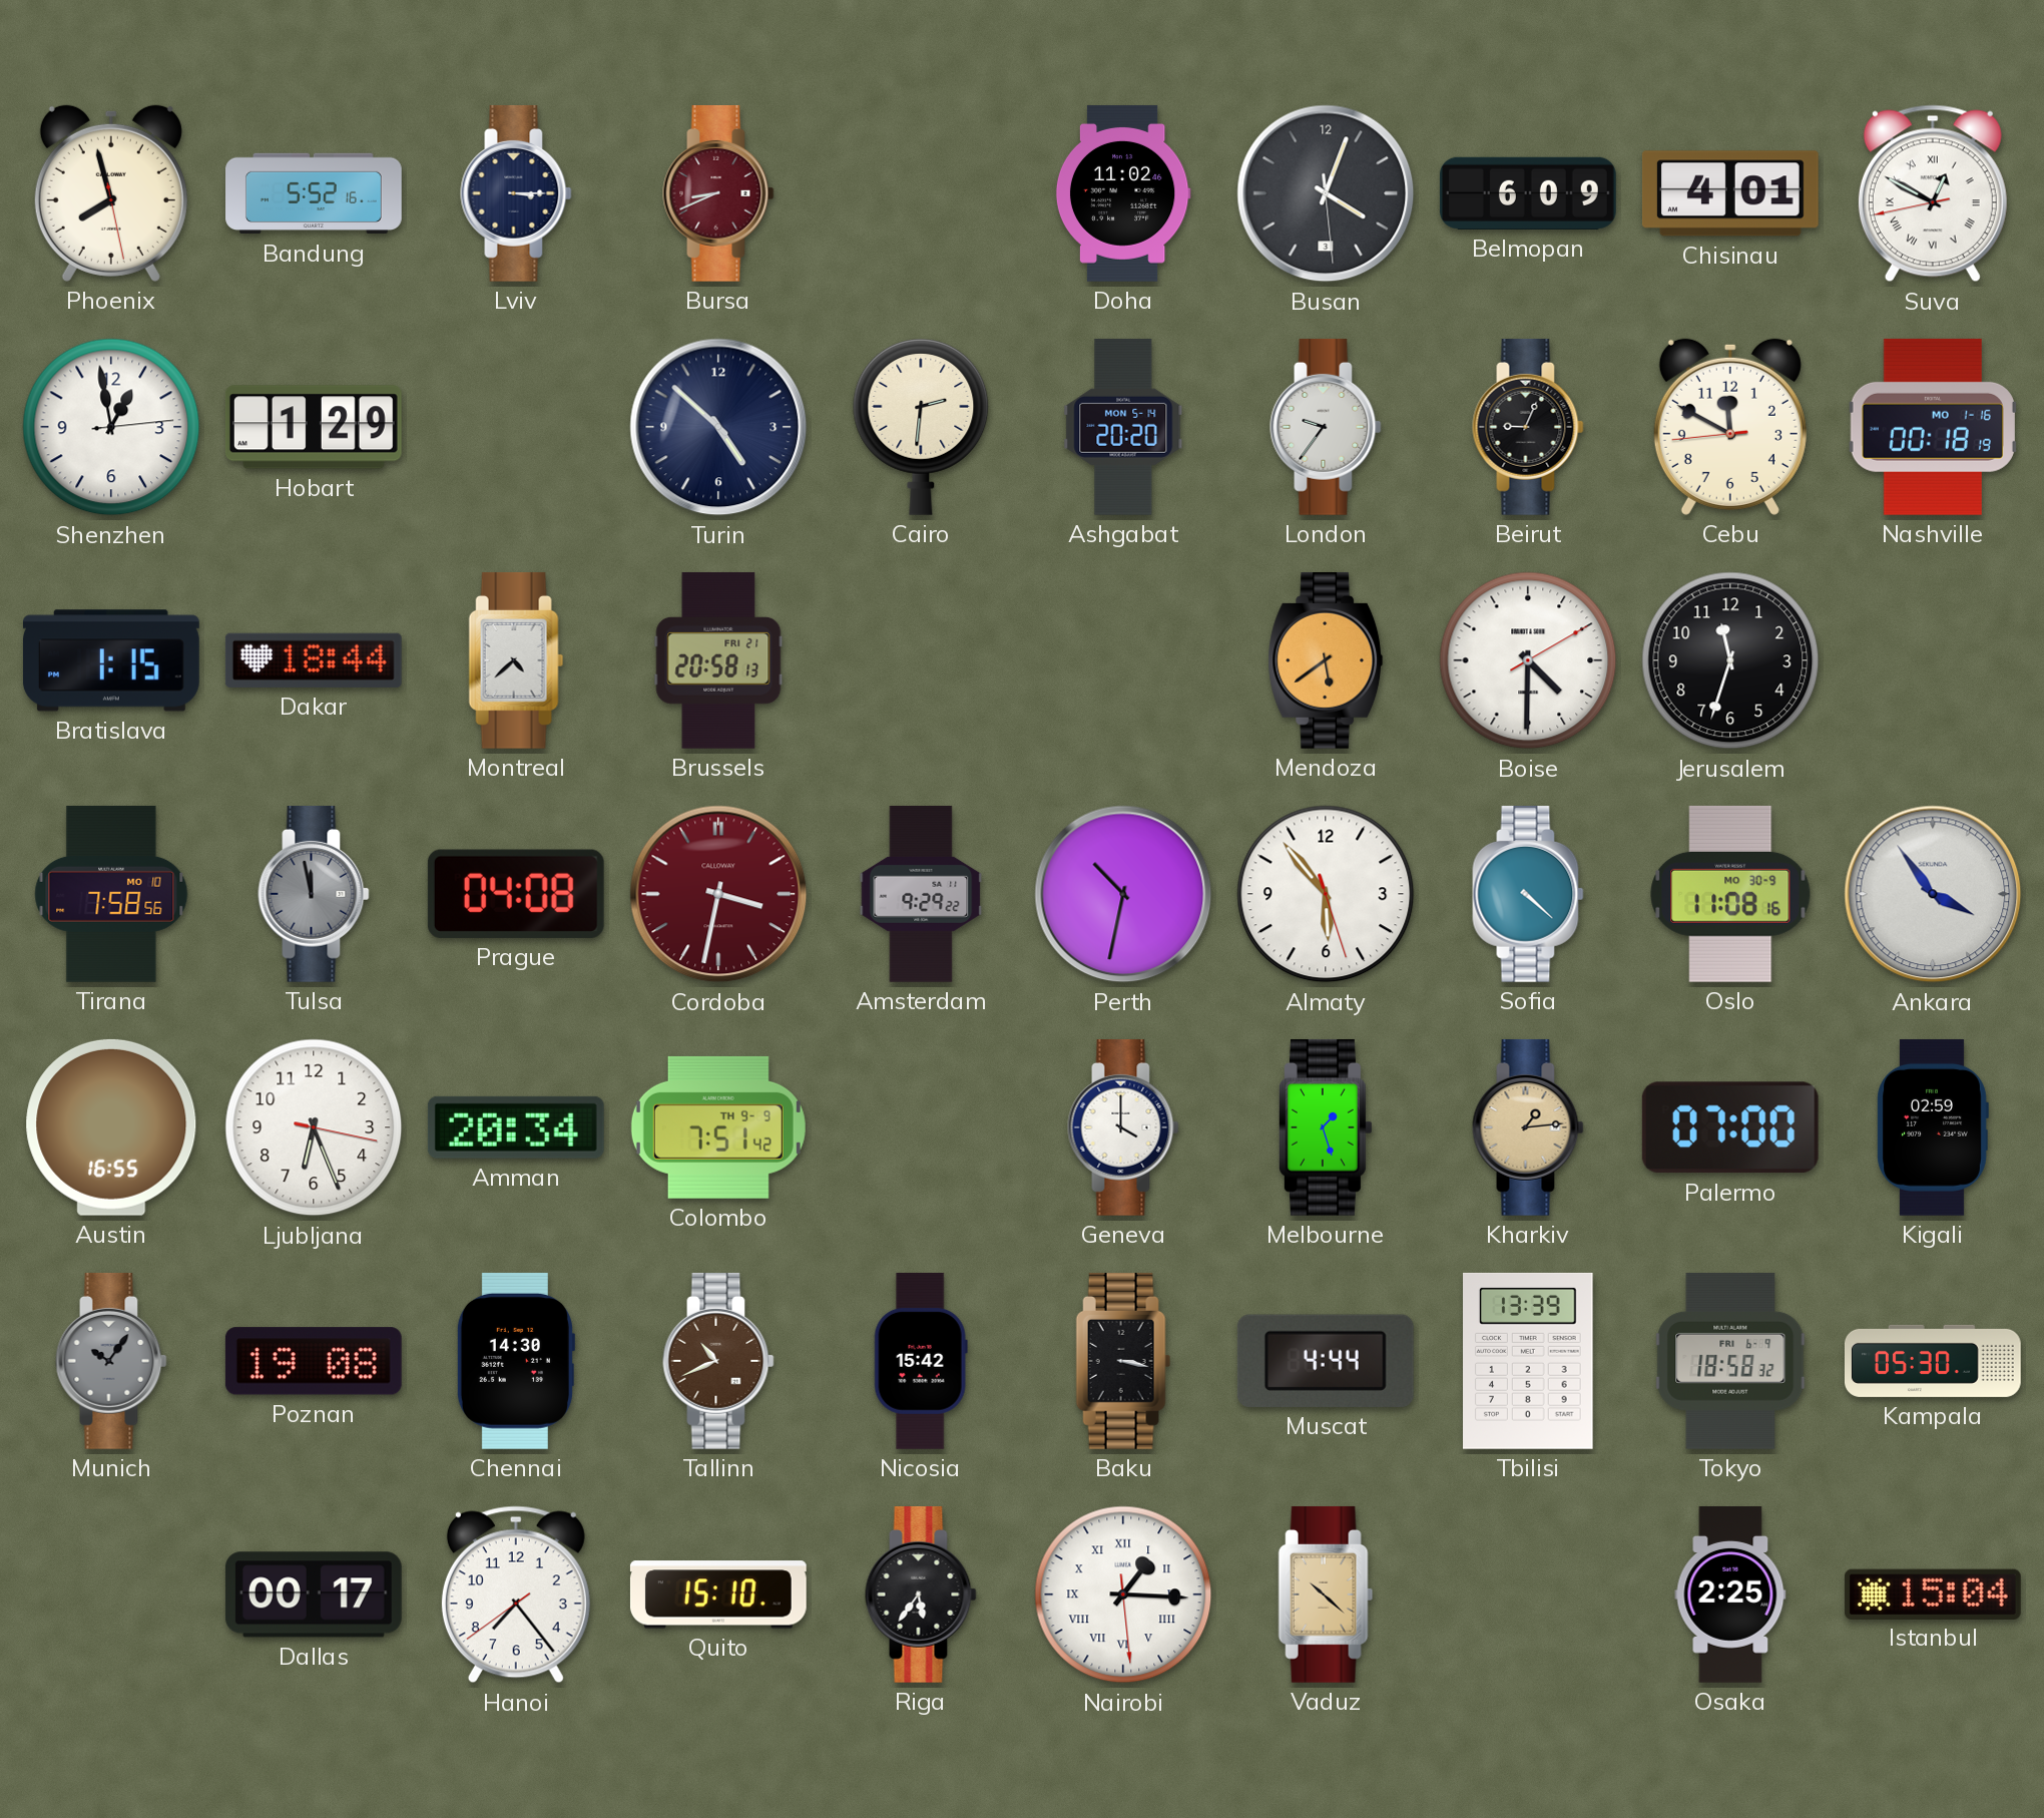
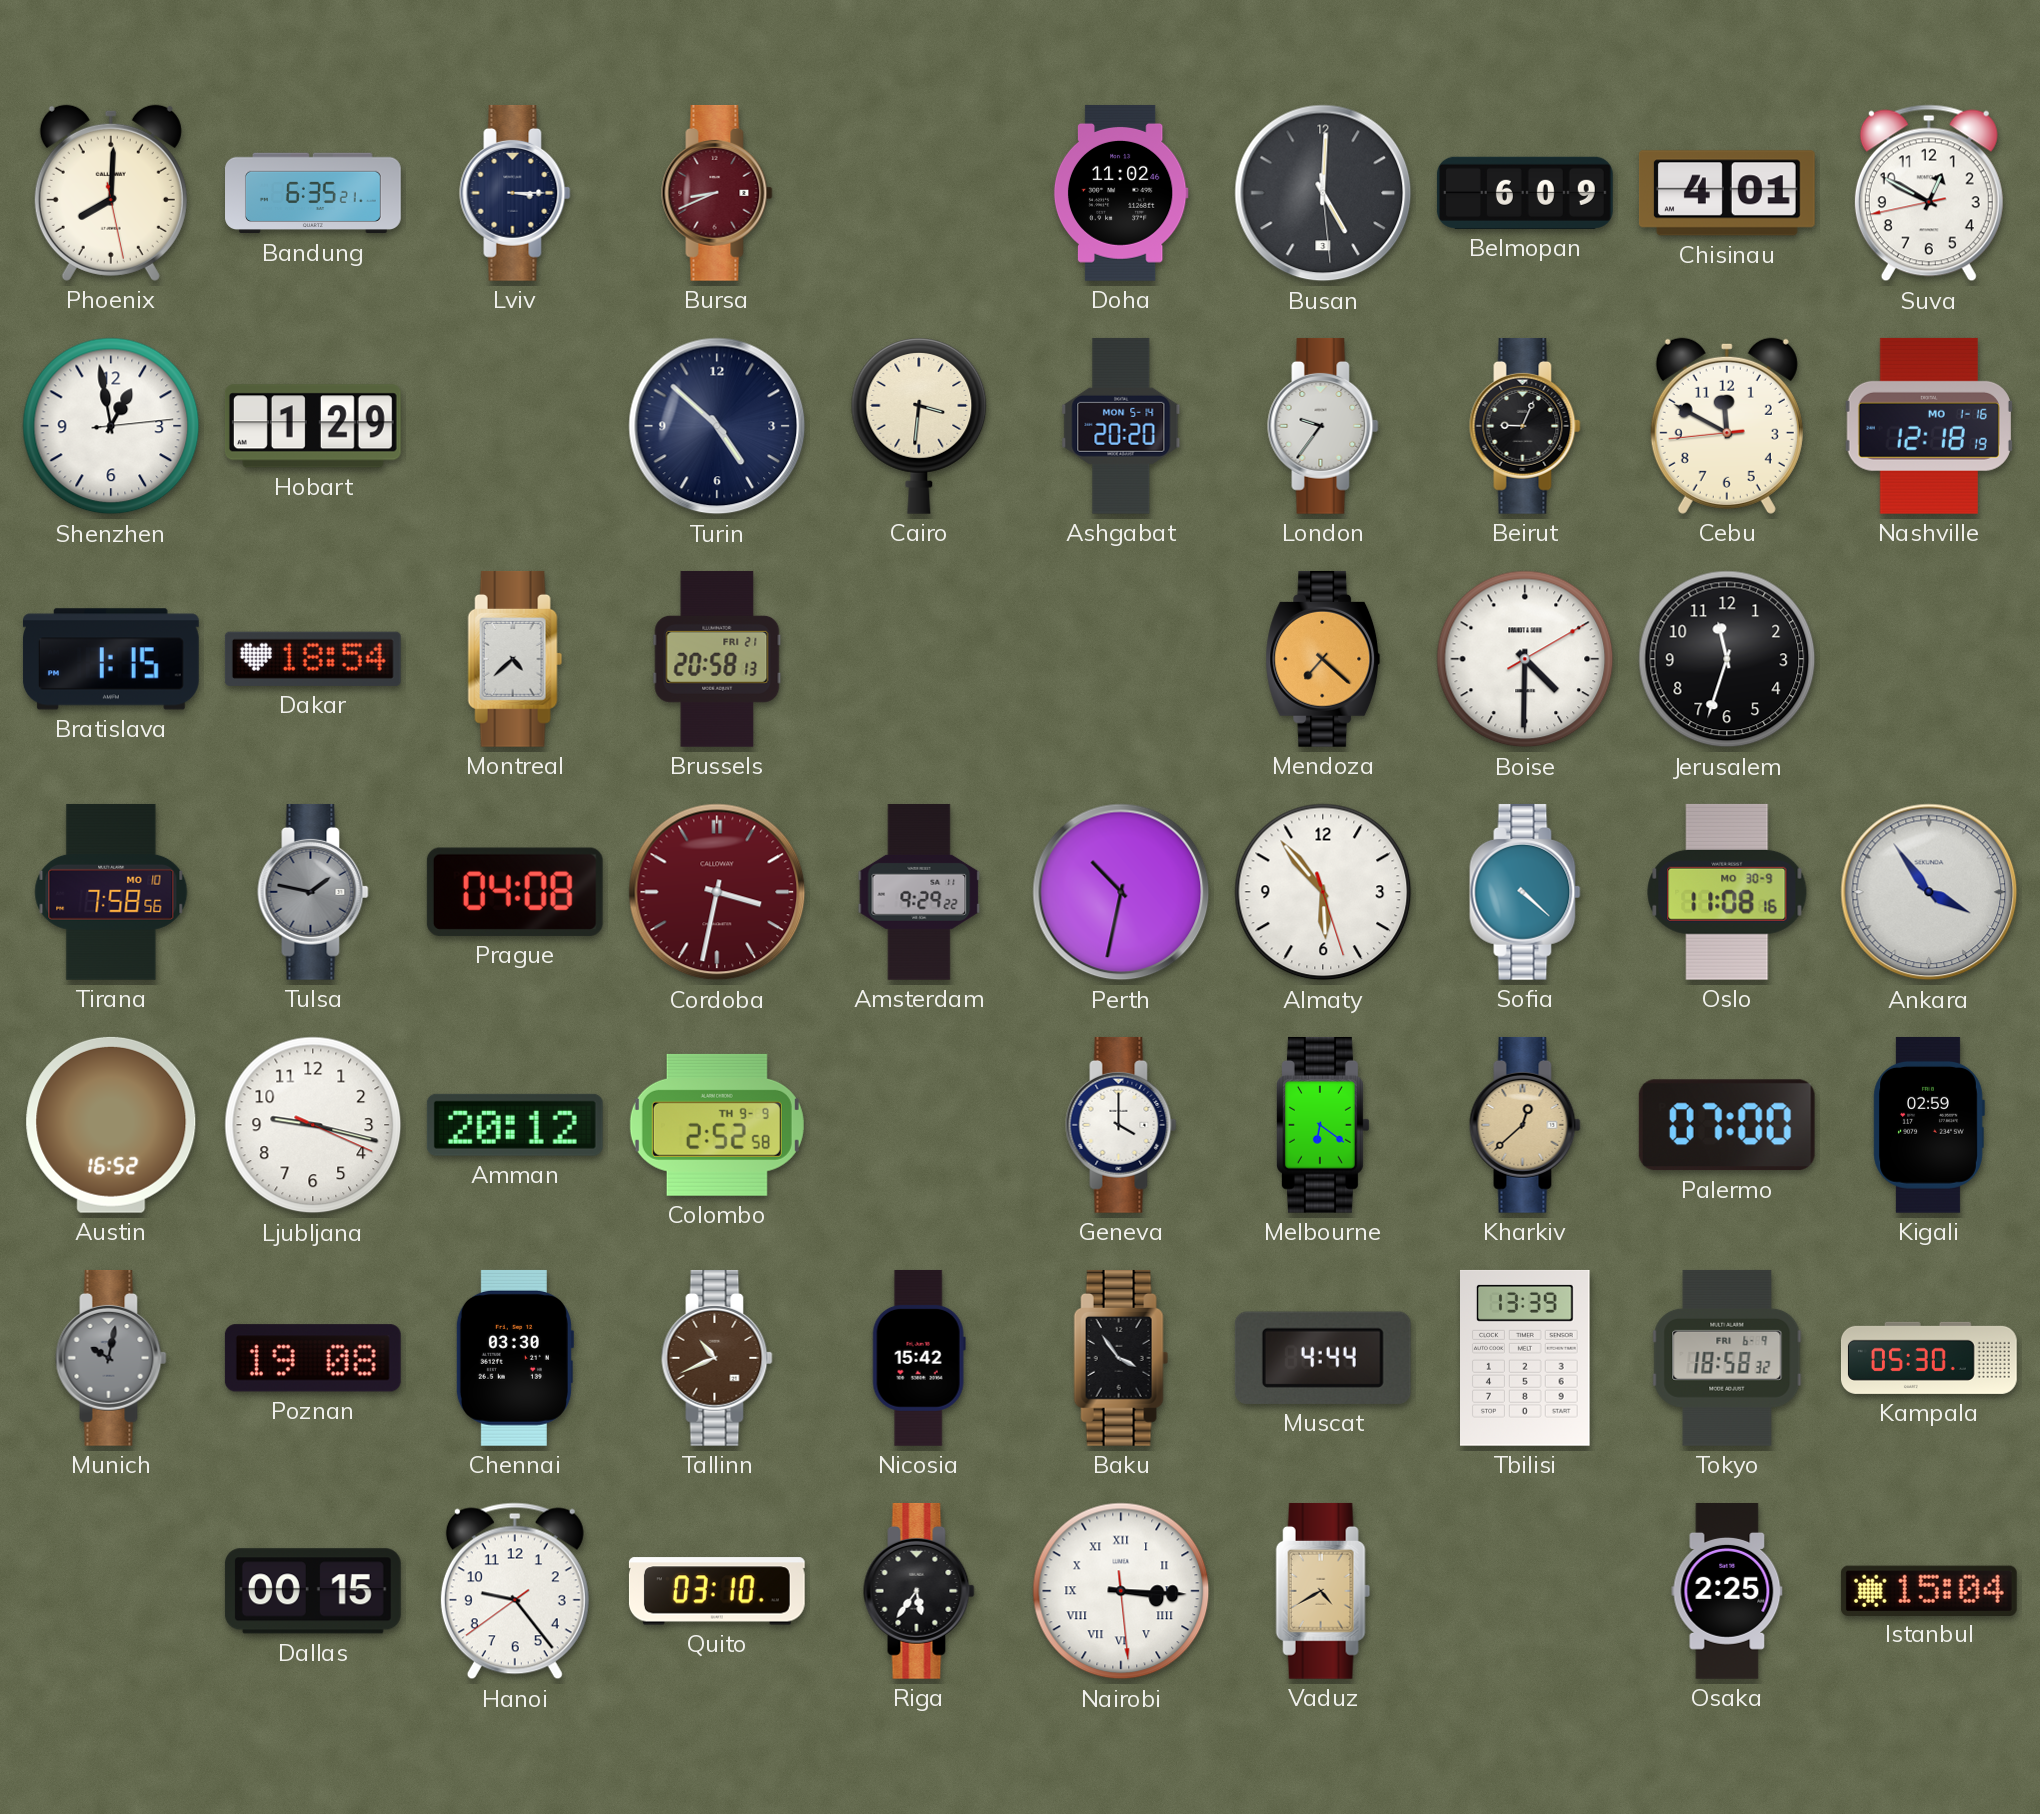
Phoenix: 7:57 -> 8:00 (111, 193)
Bandung: 5:52 -> 6:35 (314, 193)
Busan: 4:03 -> 5:00 (1323, 193)
Suva numerals: Roman -> Arabic (1929, 193)
Cairo: 2:31 -> 3:31 (919, 426)
Nashville: 00:18 -> 12:18 (1929, 426)
Dakar: 18:44 -> 18:54 (313, 659)
Mendoza: 5:39 -> 7:22 (1323, 659)
Tulsa: 11:58 -> 1:47 (313, 892)
Austin: 16:55 -> 16:52 (111, 1125)
Ljubljana: 6:26 -> 9:17 (313, 1125)
Amman: 20:34 -> 20:12 (515, 1125)
Colombo: 7:51 -> 2:52 (717, 1125)
Melbourne: 1:27 -> 6:21 (1323, 1125)
Kharkiv: 1:14 -> 12:38 (1525, 1125)
Munich: 10:06 -> 10:02 (111, 1358)
Chennai: 14:30 -> 03:30 (514, 1358)
Baku: 3:17 -> 3:54 (1121, 1358)
Dallas: 00:17 -> 00:15 (313, 1591)
Hanoi: 7:23 -> 9:23 (515, 1591)
Quito: 15:10 -> 03:10 (717, 1591)
Nairobi: 1:15 -> 3:15 (1121, 1591)
Vaduz: 10:22 -> 4:40 (1323, 1591)
